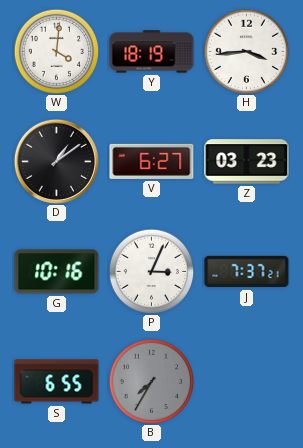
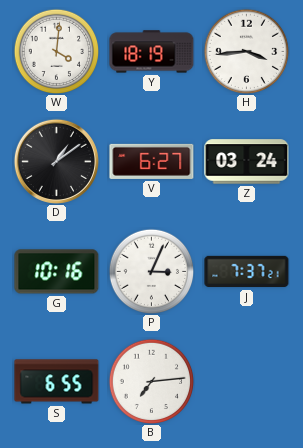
Z: 03:23 -> 03:24 (247, 162)
B: 7:35 -> 7:14 (151, 381)
B dial: grey -> white (151, 381)
